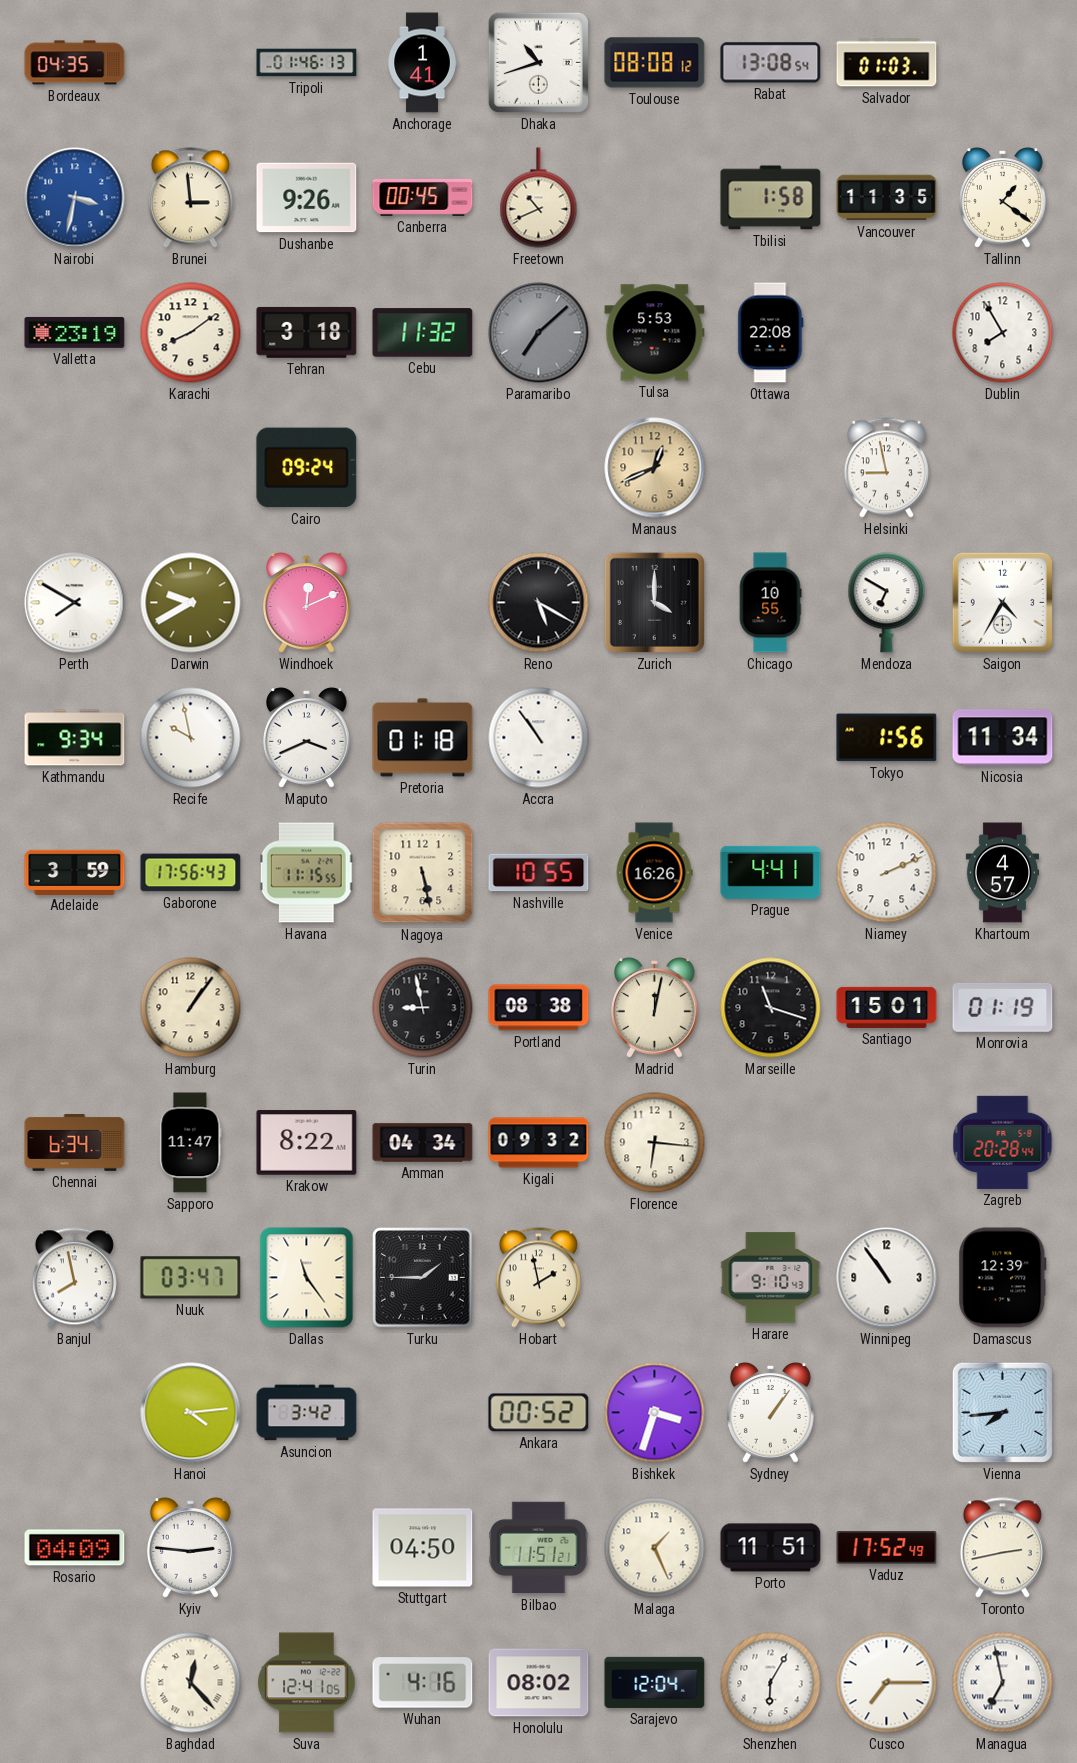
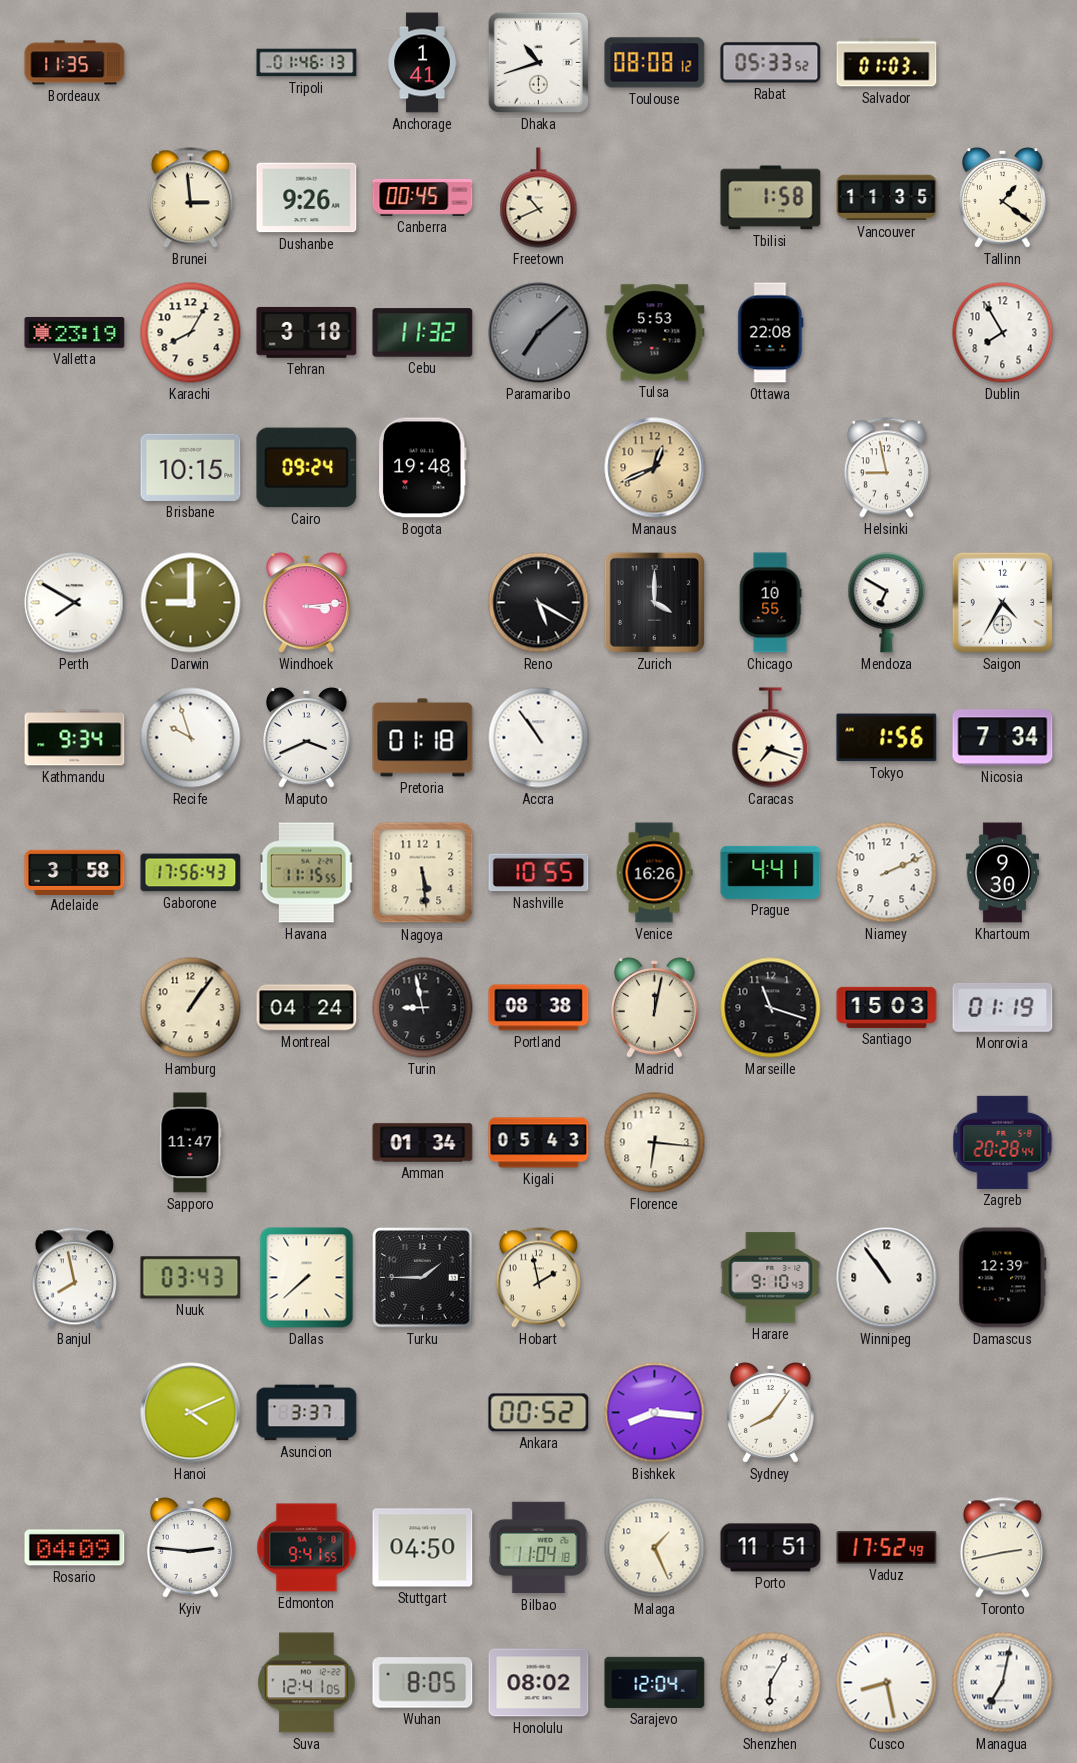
Bordeaux: 04:35 -> 11:35 (75, 63)
Rabat: 13:08 -> 05:33 (771, 63)
Nairobi: 3:32 -> none (75, 198)
Karachi: 8:09 -> 8:05 (191, 333)
Brisbane: none -> 10:15 (191, 467)
Bogota: none -> 19:48 (422, 468)
Darwin: 9:40 -> 9:00 (191, 603)
Windhoek: 12:11 -> 3:14 (307, 603)
Recife: 9:58 -> 9:57 (191, 738)
Caracas: none -> 7:18 (771, 738)
Nicosia: 11:34 -> 7:34 (1003, 738)
Adelaide: 3:59 -> 3:58 (75, 872)
Nagoya: 5:28 -> 5:29 (423, 873)
Khartoum: 4:57 -> 9:30 (1003, 873)
Montreal: none -> 04:24 (307, 1008)
Santiago: 15:01 -> 15:03 (887, 1007)
Chennai: 6:34 -> none (75, 1143)
Krakow: 8:22 -> none (307, 1143)
Amman: 04:34 -> 01:34 (423, 1143)
Kigali: 09:32 -> 05:43 (539, 1143)
Nuuk: 03:47 -> 03:43 (191, 1278)
Dallas: 11:24 -> 7:38 (307, 1278)
Hanoi: 4:14 -> 4:11 (191, 1413)
Asuncion: 3:42 -> 3:37 (307, 1413)
Bishkek: 3:33 -> 8:16 (655, 1413)
Sydney: 1:06 -> 8:06 (771, 1413)
Vienna: 7:44 -> none (1002, 1412)
Edmonton: none -> 9:41 (307, 1548)
Bilbao: 11:51 -> 11:04 (539, 1548)
Baghdad: 12:23 -> none (191, 1683)
Wuhan: 4:16 -> 8:05 (423, 1683)
Cusco: 7:15 -> 8:28 (887, 1683)
Managua: 6:58 -> 7:02 (1003, 1683)
